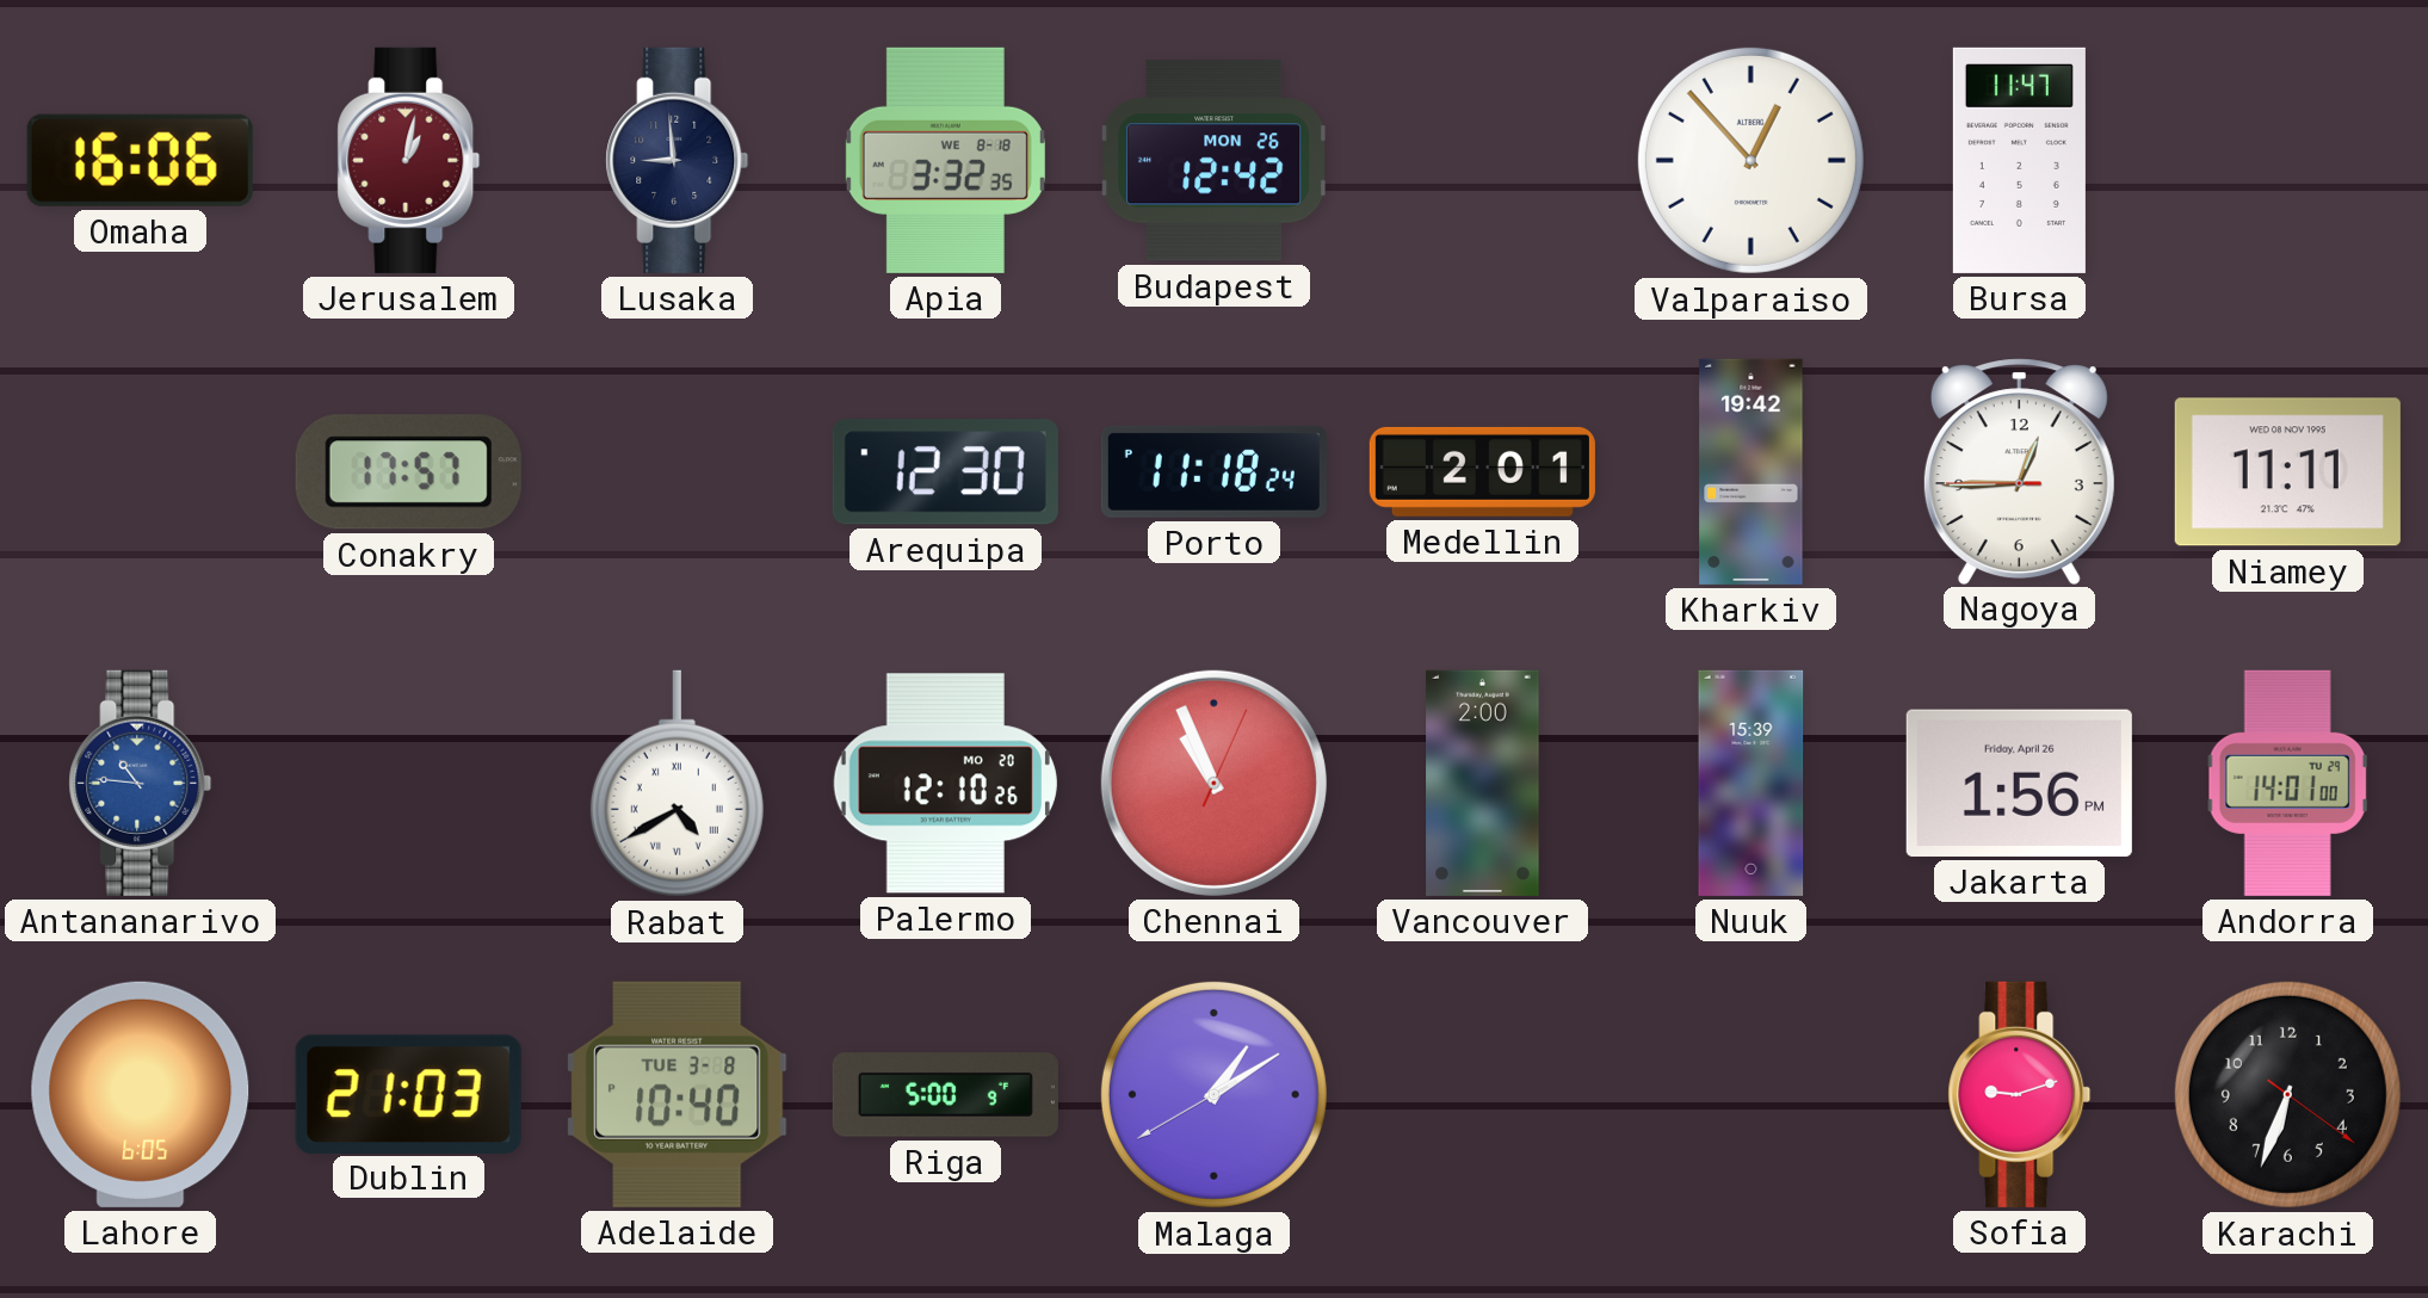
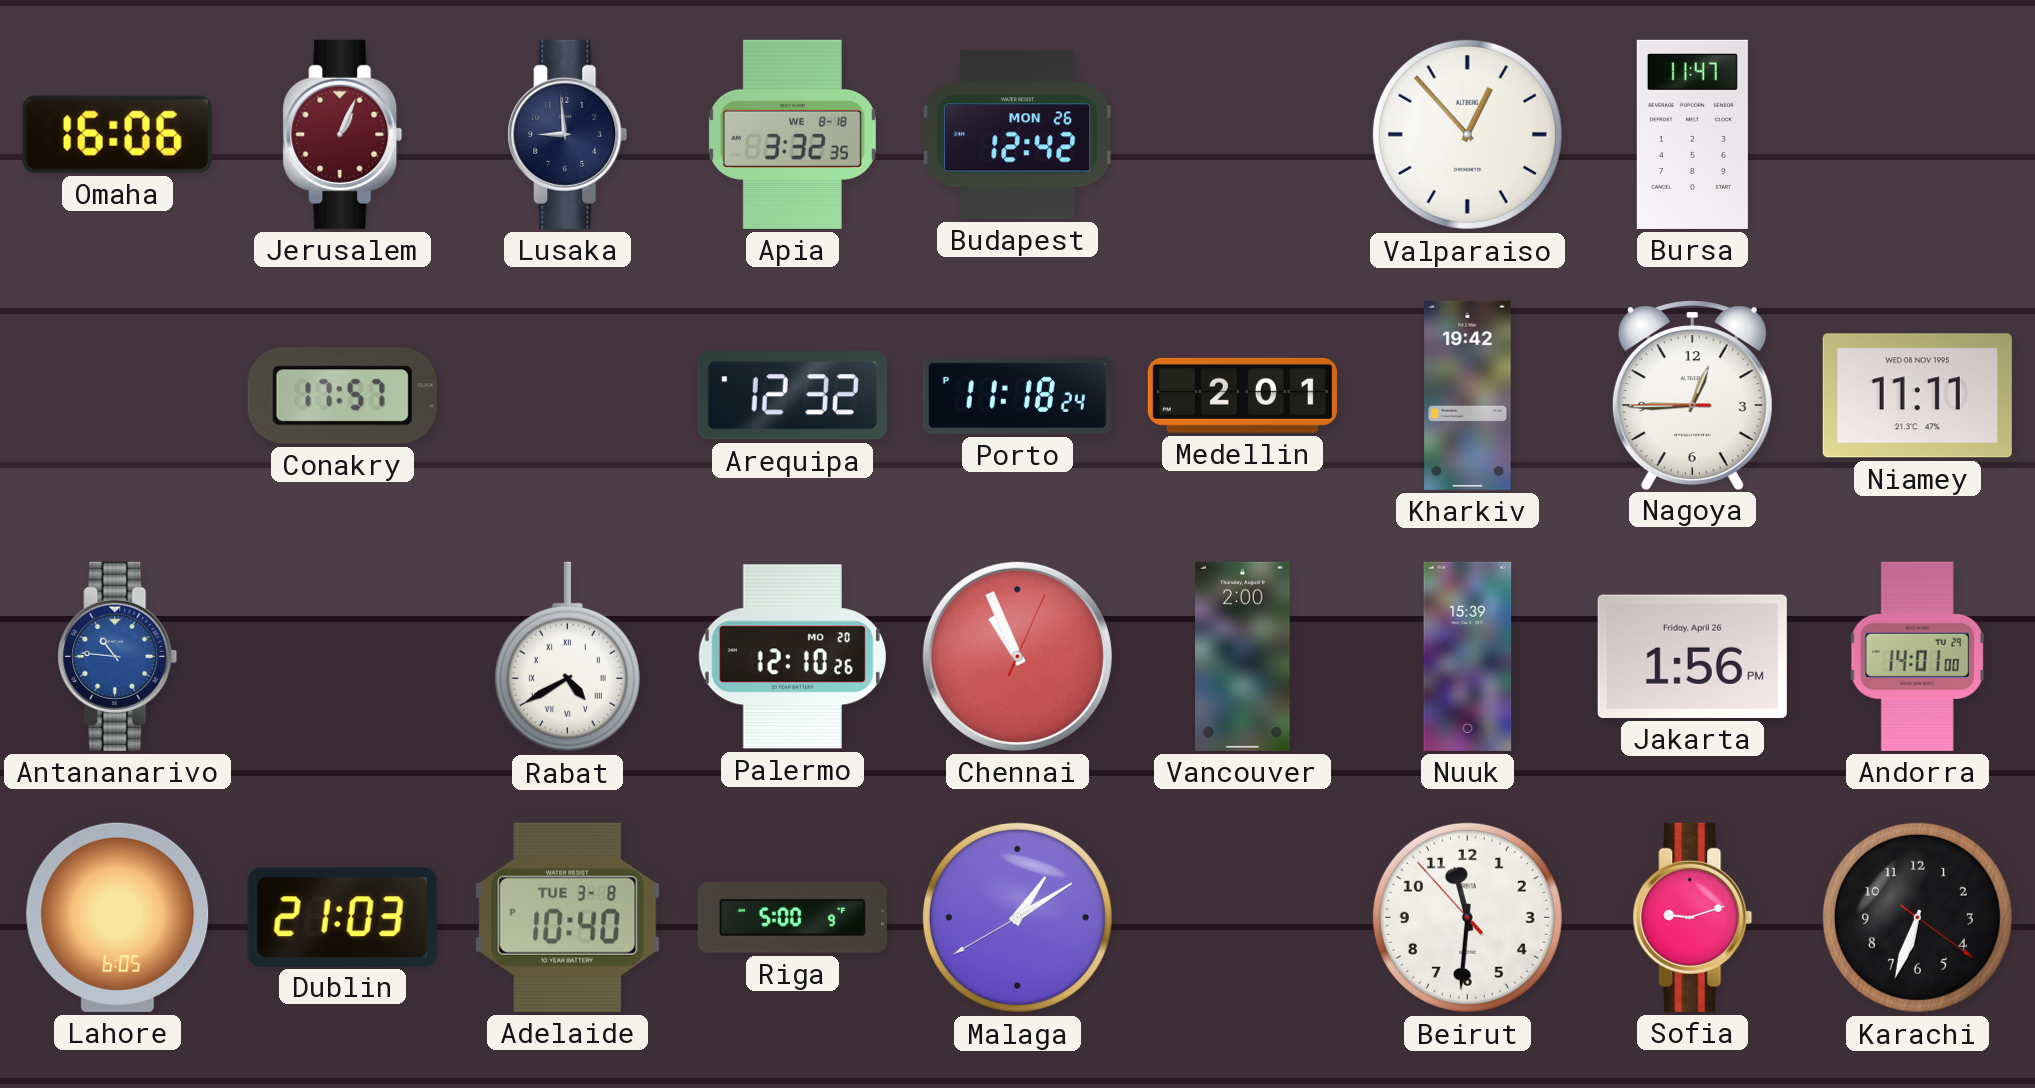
Jerusalem: 1:02 -> 1:04 (343, 134)
Arequipa: 12:30 -> 12:32 (792, 396)
Beirut: none -> 11:30 (1467, 917)
